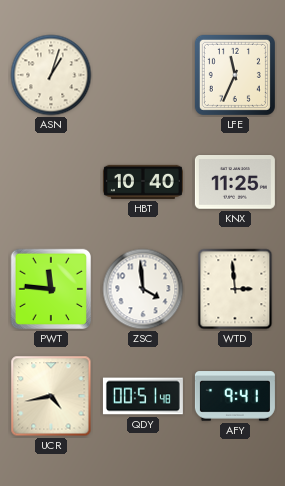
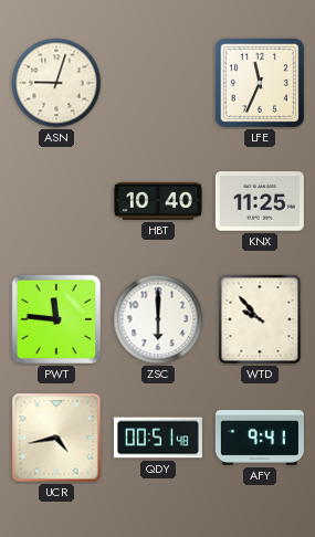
ASN: 1:03 -> 9:03 (56, 83)
ZSC: 3:59 -> 6:00 (158, 319)
WTD: 2:59 -> 9:53 (260, 319)
